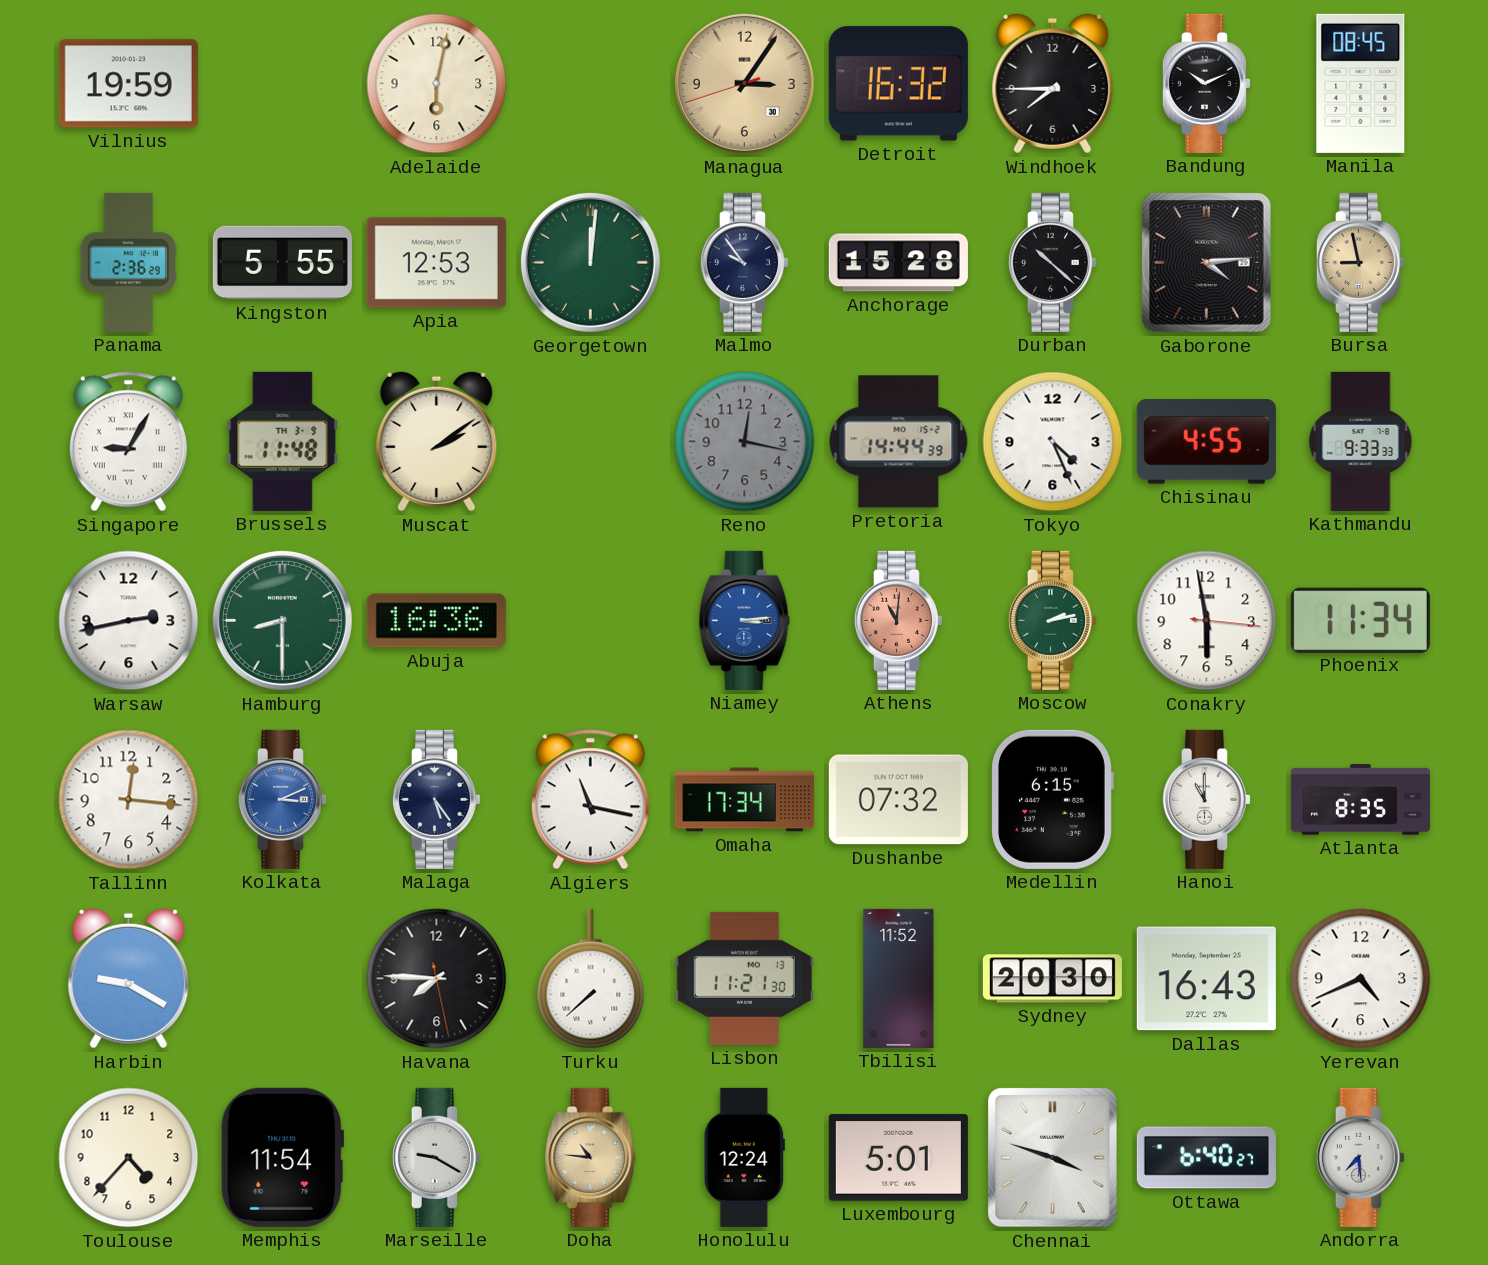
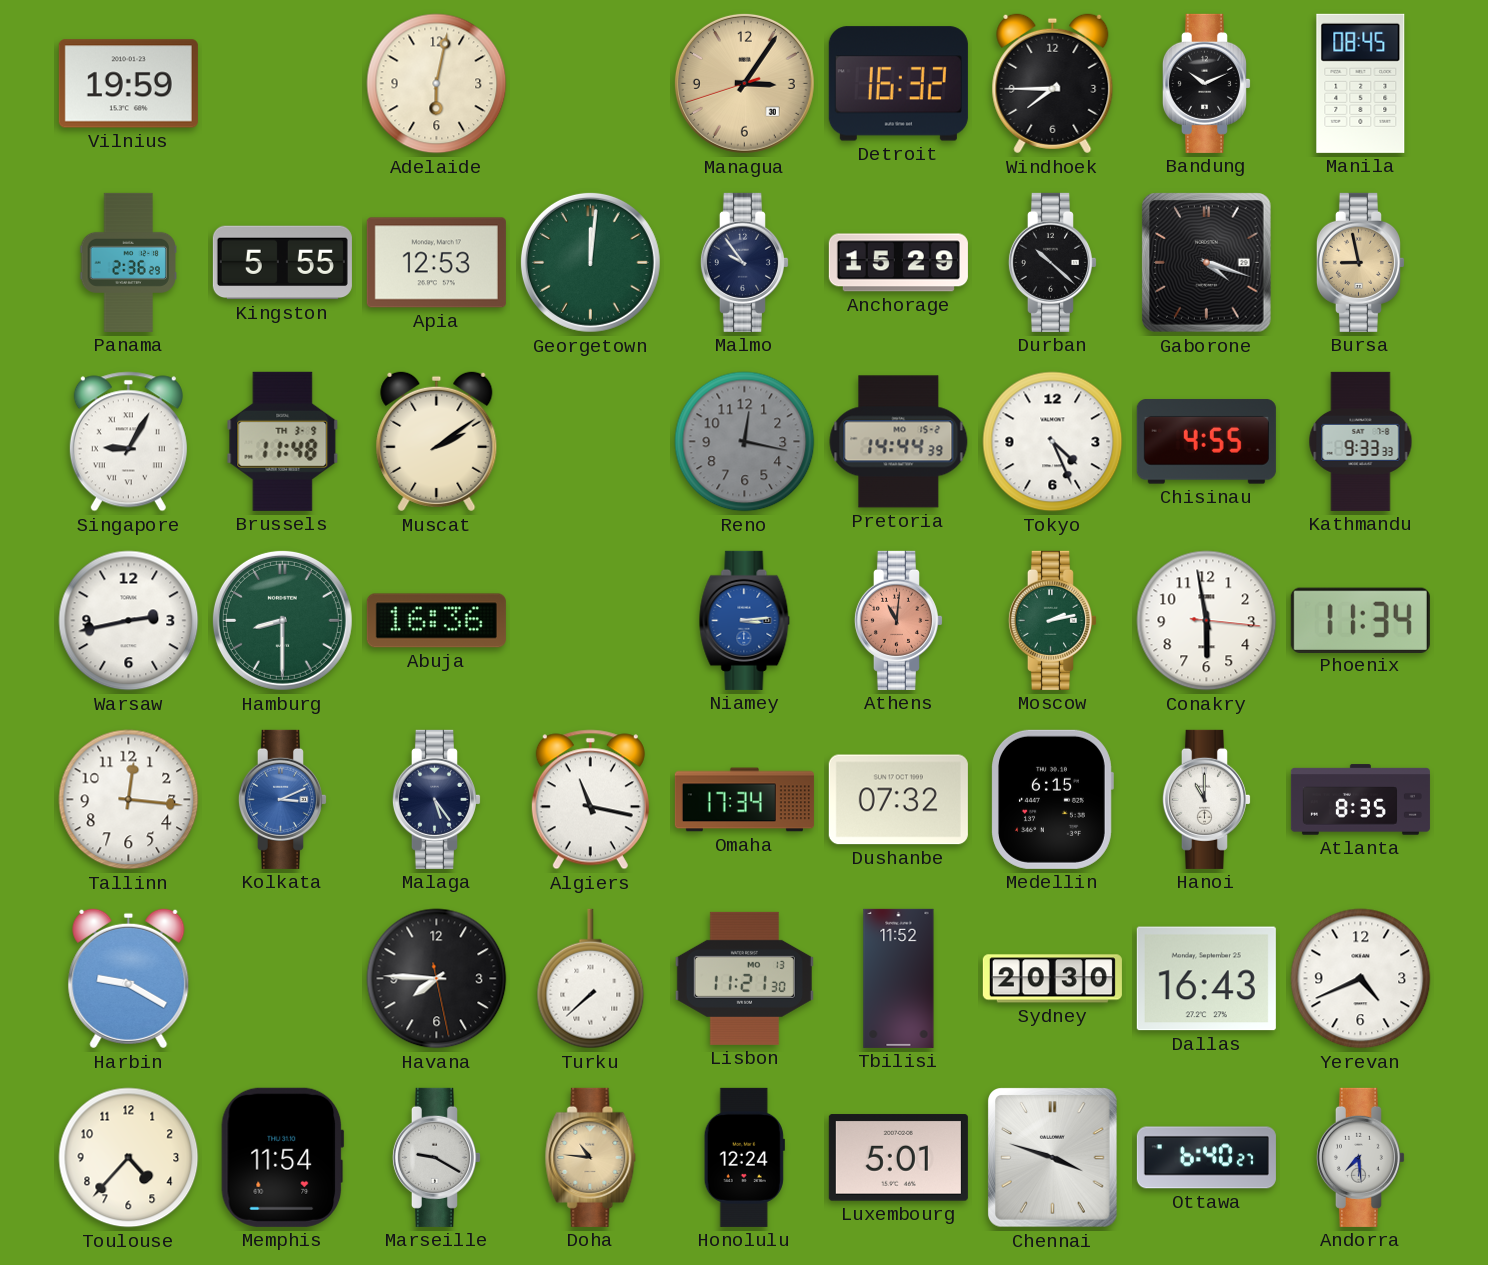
Anchorage: 15:28 -> 15:29 (898, 263)
Gaborone: 4:14 -> 4:18 (1207, 263)
